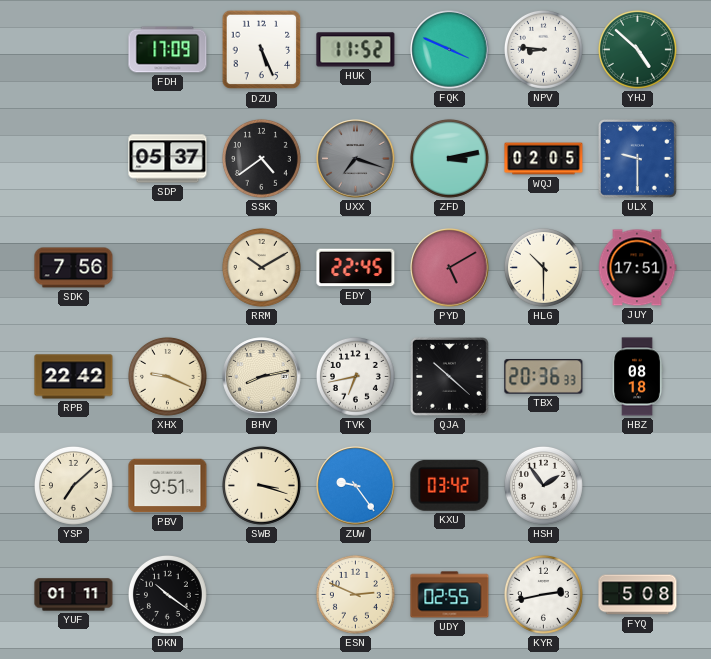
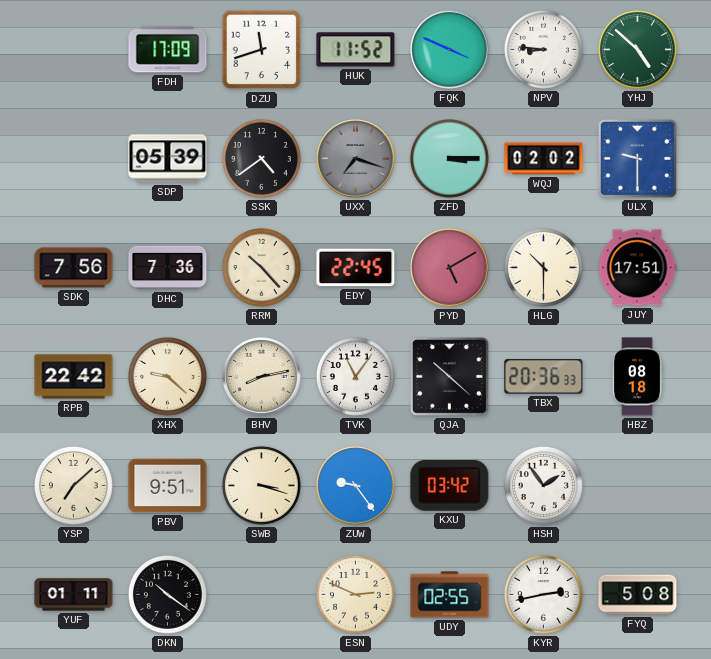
DZU: 5:26 -> 11:42 (262, 50)
SDP: 05:37 -> 05:39 (168, 159)
ZFD: 3:13 -> 3:15 (449, 158)
WQJ: 02:05 -> 02:02 (544, 159)
DHC: none -> 7:36 (168, 268)
RRM: 10:10 -> 10:23 (261, 267)
XHX: 9:19 -> 9:22 (167, 376)
TVK: 6:43 -> 11:06 (355, 376)
